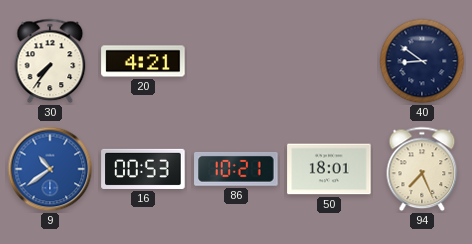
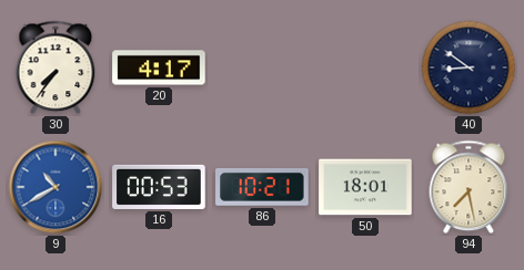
20: 4:21 -> 4:17 (159, 67)
9: 10:39 -> 10:40 (56, 187)
94: 7:26 -> 7:28 (468, 187)
